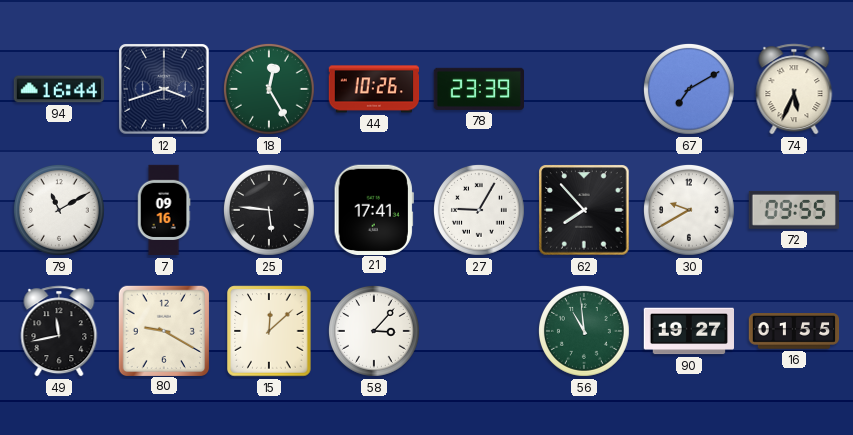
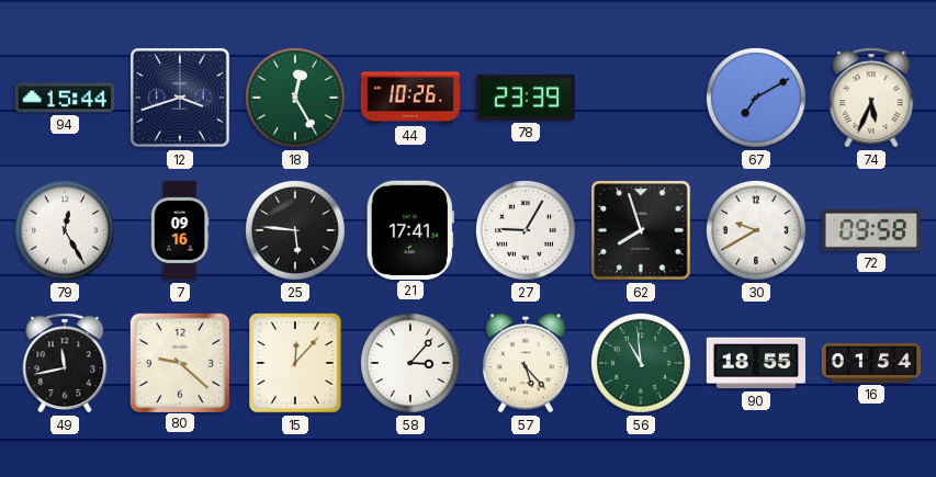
94: 16:44 -> 15:44 (65, 98)
79: 11:10 -> 12:25 (65, 230)
62: 7:53 -> 7:57 (641, 230)
72: 09:55 -> 09:58 (870, 230)
80: 9:20 -> 9:22 (179, 362)
15: 12:08 -> 12:07 (295, 363)
57: none -> 5:23 (526, 363)
90: 19:27 -> 18:55 (755, 363)
16: 01:55 -> 01:54 (871, 363)
